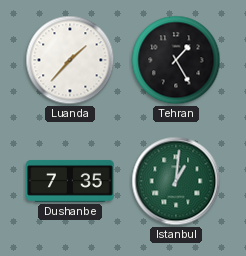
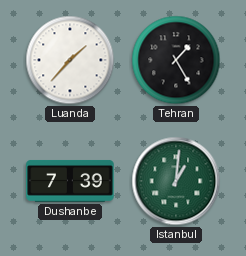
Dushanbe: 7:35 -> 7:39 (70, 181)
